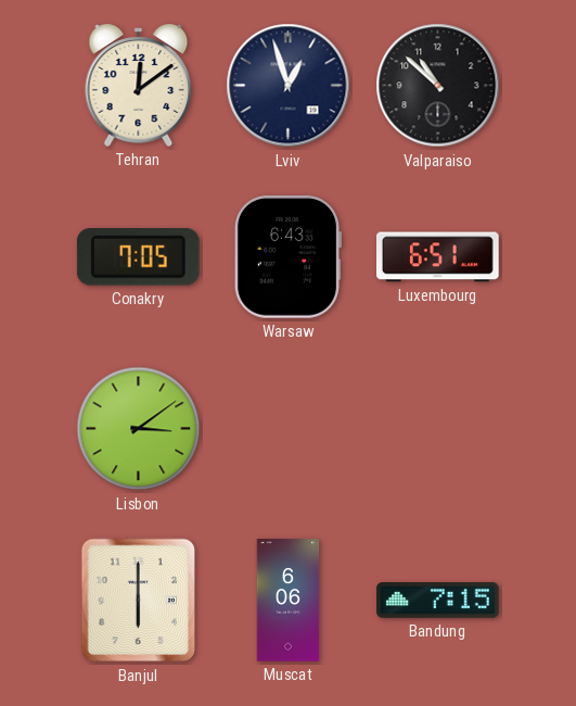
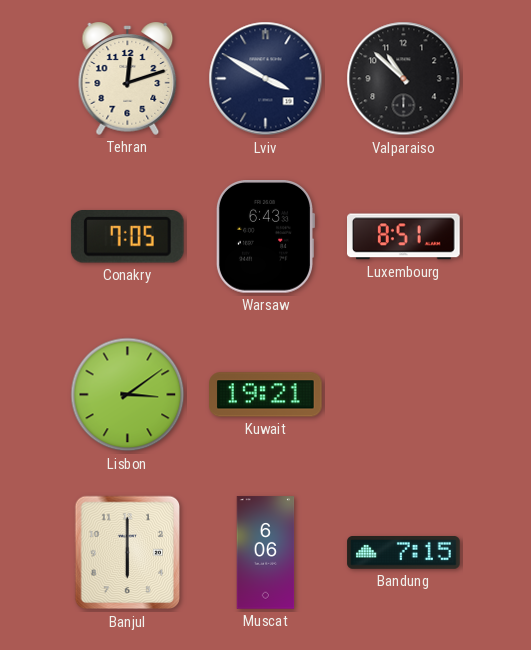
Tehran: 12:09 -> 12:12 (128, 78)
Lviv: 12:57 -> 3:50 (266, 79)
Luxembourg: 6:51 -> 8:51 (404, 237)
Kuwait: none -> 19:21 (266, 395)
